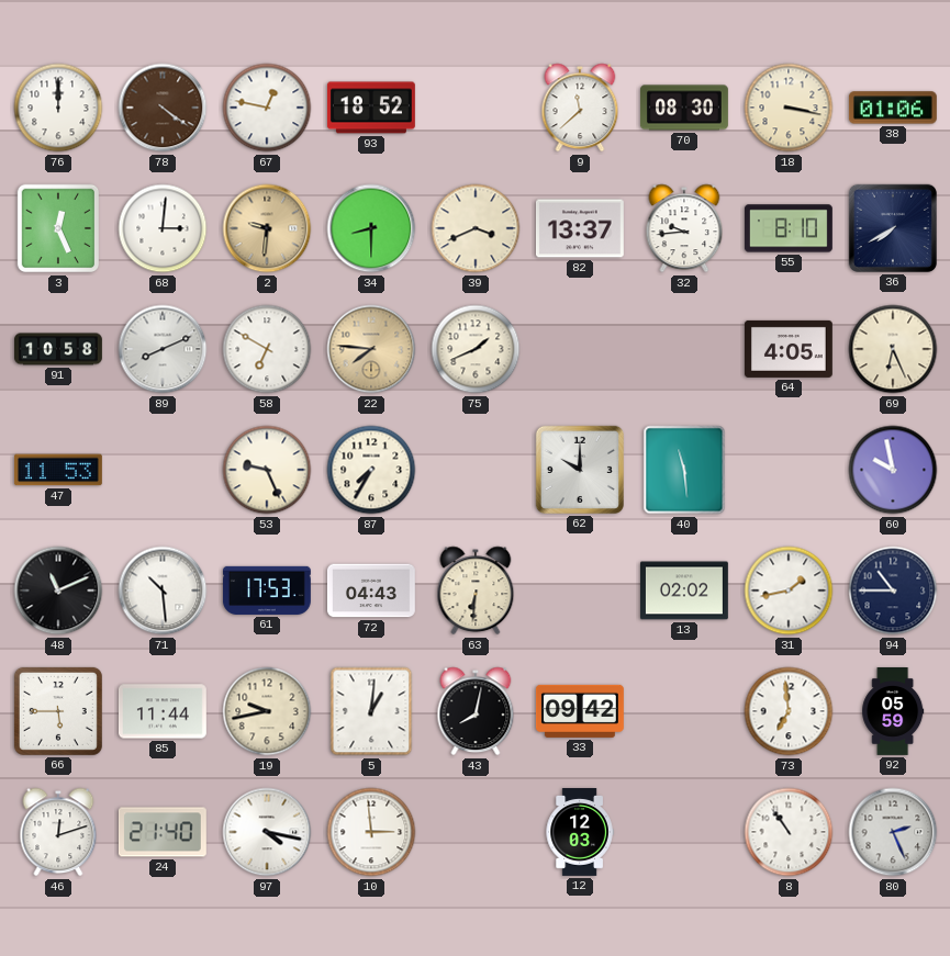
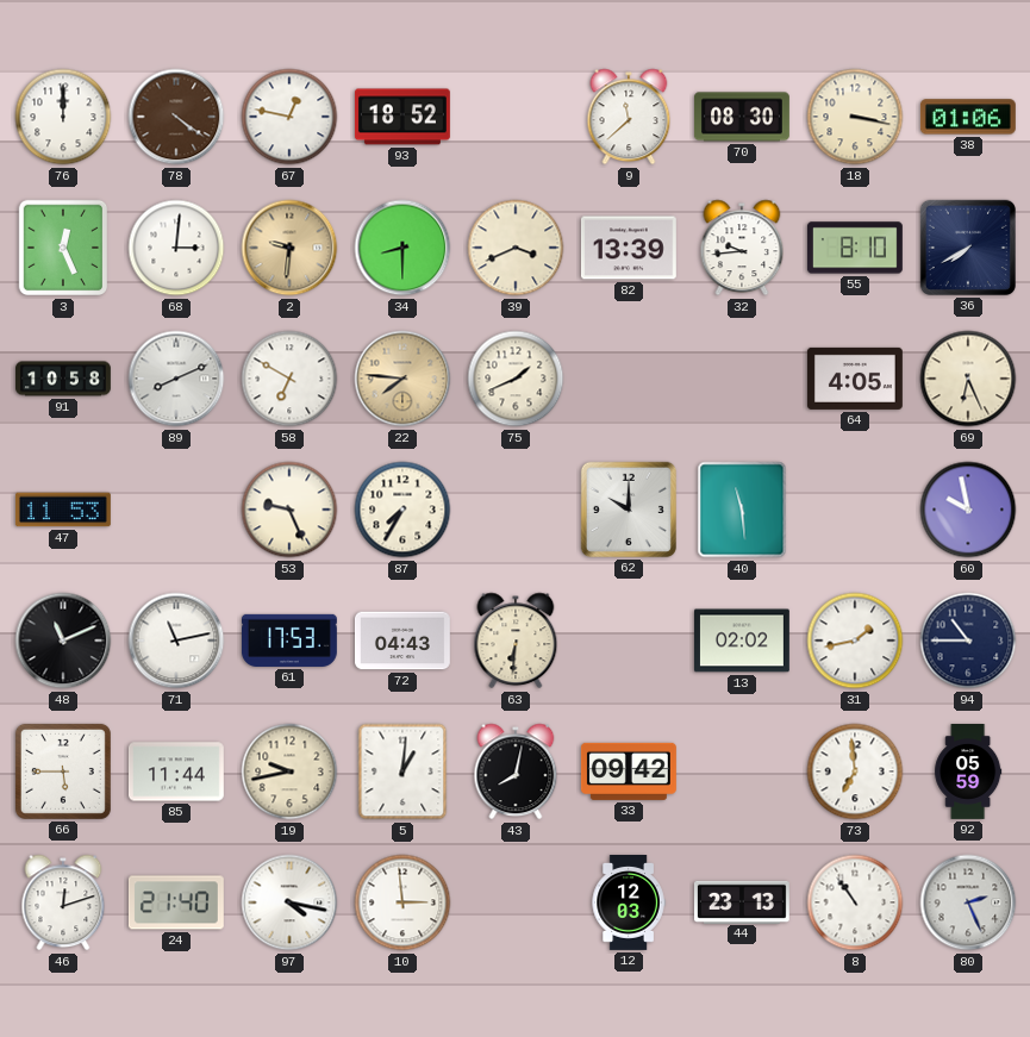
82: 13:37 -> 13:39 (629, 248)
71: 10:29 -> 11:13 (176, 641)
44: none -> 23:13 (742, 901)
